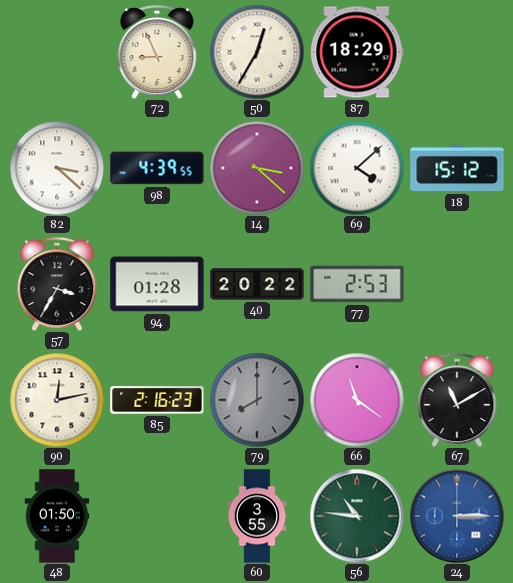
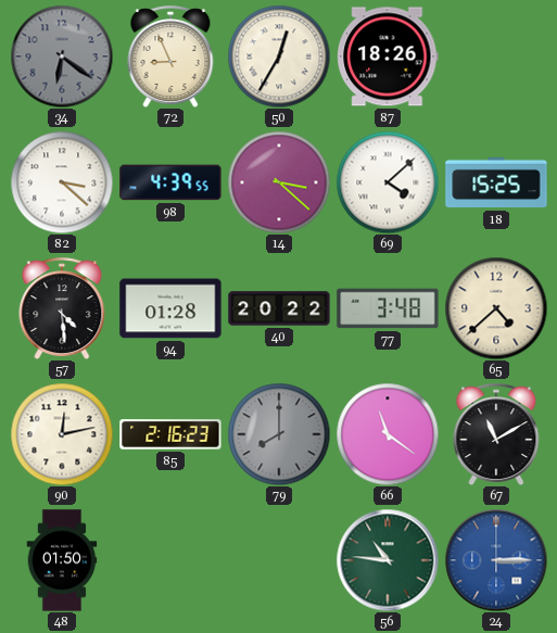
34: none -> 6:21 (62, 56)
87: 18:29 -> 18:26 (388, 56)
18: 15:12 -> 15:25 (496, 182)
57: 3:35 -> 4:29 (62, 308)
77: 2:53 -> 3:48 (388, 308)
65: none -> 4:38 (496, 308)
60: 3:55 -> none (257, 516)
